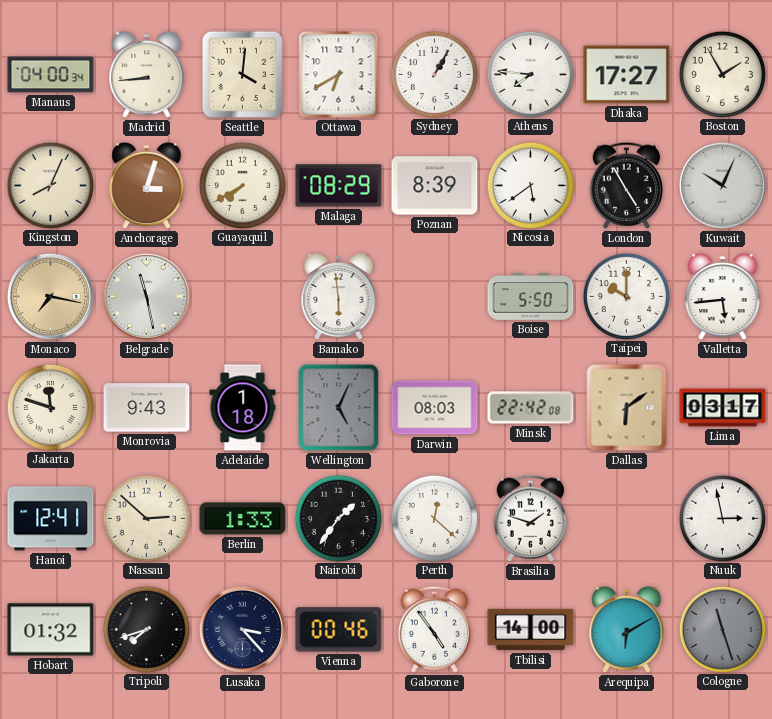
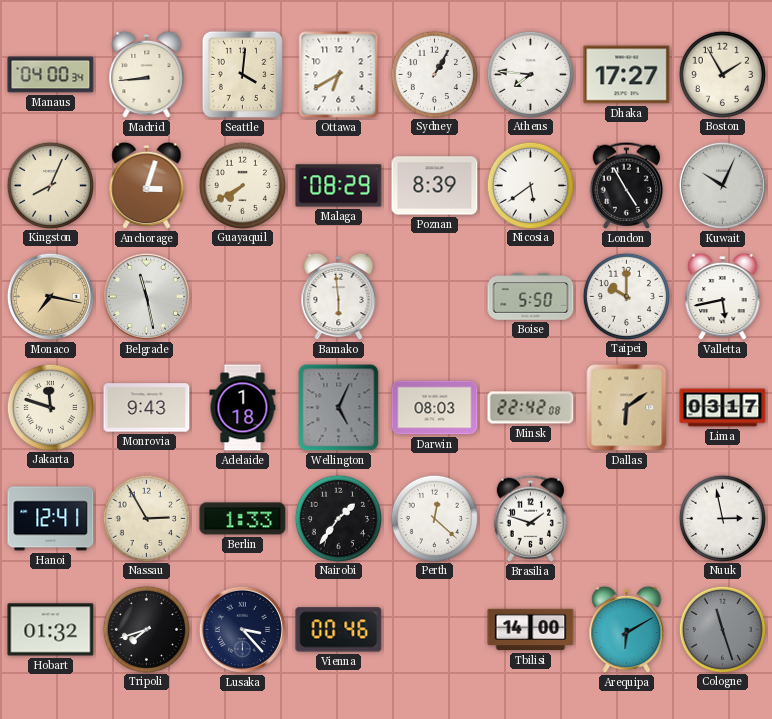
Valletta: 5:44 -> 5:43 (723, 297)
Nassau: 2:52 -> 2:55 (146, 518)
Gaborone: 4:54 -> none (434, 629)
